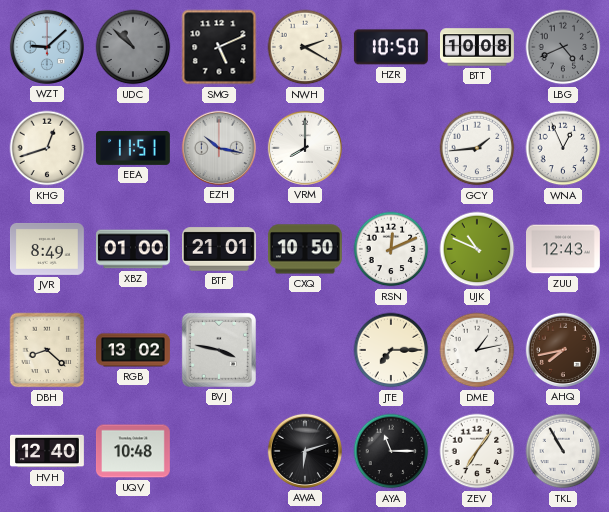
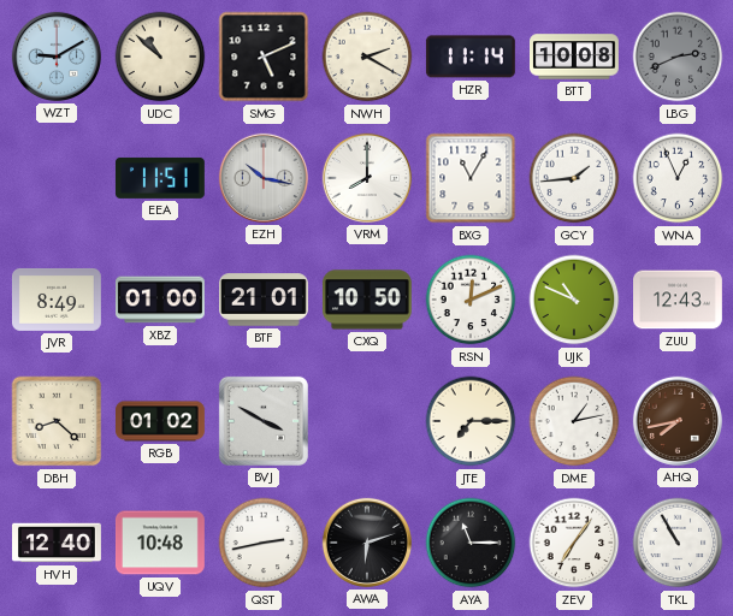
WZT: 9:08 -> 9:10 (57, 57)
UDC dial: grey -> cream (160, 57)
HZR: 10:50 -> 11:14 (471, 57)
LBG: 4:41 -> 2:41 (678, 57)
KHG: 12:42 -> none (47, 148)
BXG: none -> 11:05 (471, 178)
RGB: 13:02 -> 01:02 (161, 421)
BVJ: 3:47 -> 3:50 (264, 421)
QST: none -> 2:43 (264, 543)
